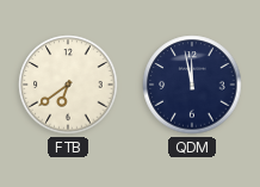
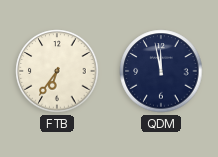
FTB: 6:39 -> 6:36 (57, 71)
